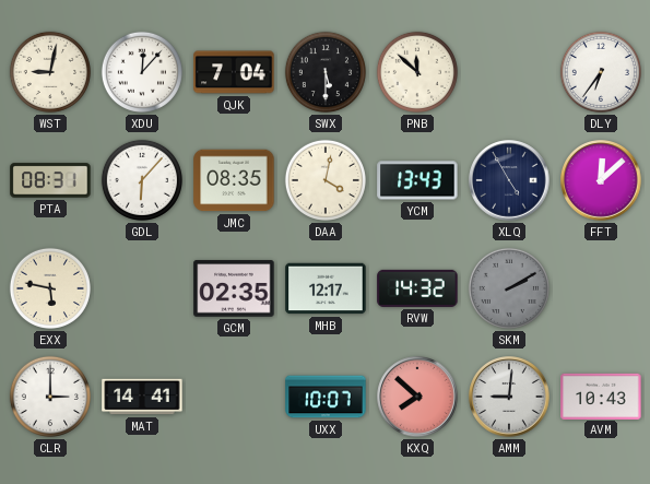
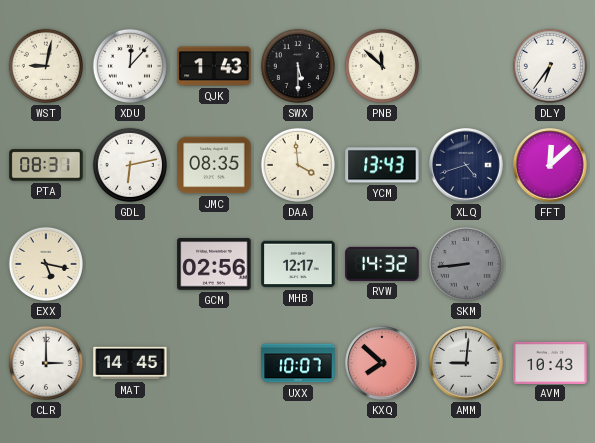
QJK: 7:04 -> 1:43 (214, 66)
GDL: 6:07 -> 6:13 (130, 165)
DAA: 4:02 -> 3:59 (298, 165)
XLQ: 4:55 -> 4:42 (466, 165)
EXX: 5:47 -> 5:17 (46, 264)
GCM: 02:35 -> 02:56 (214, 264)
SKM: 2:10 -> 8:44 (466, 264)
MAT: 14:41 -> 14:45 (130, 363)
